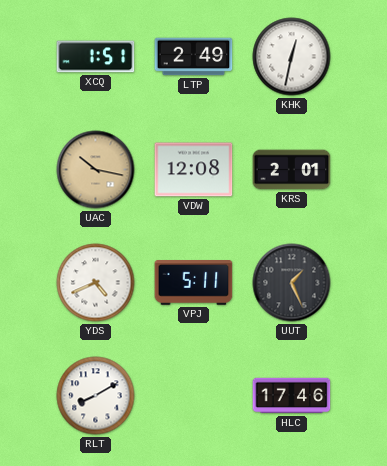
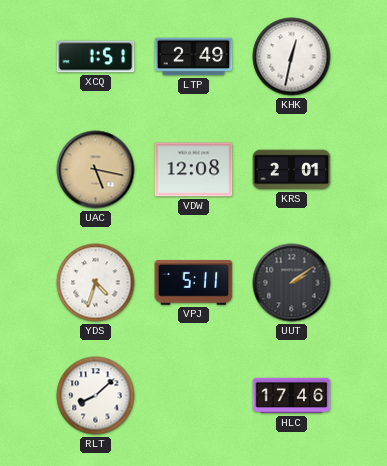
UAC: 10:17 -> 5:17 (96, 170)
YDS: 4:41 -> 4:33 (96, 283)
UUT: 1:26 -> 2:09 (292, 283)
RLT: 8:10 -> 8:08 (96, 396)
